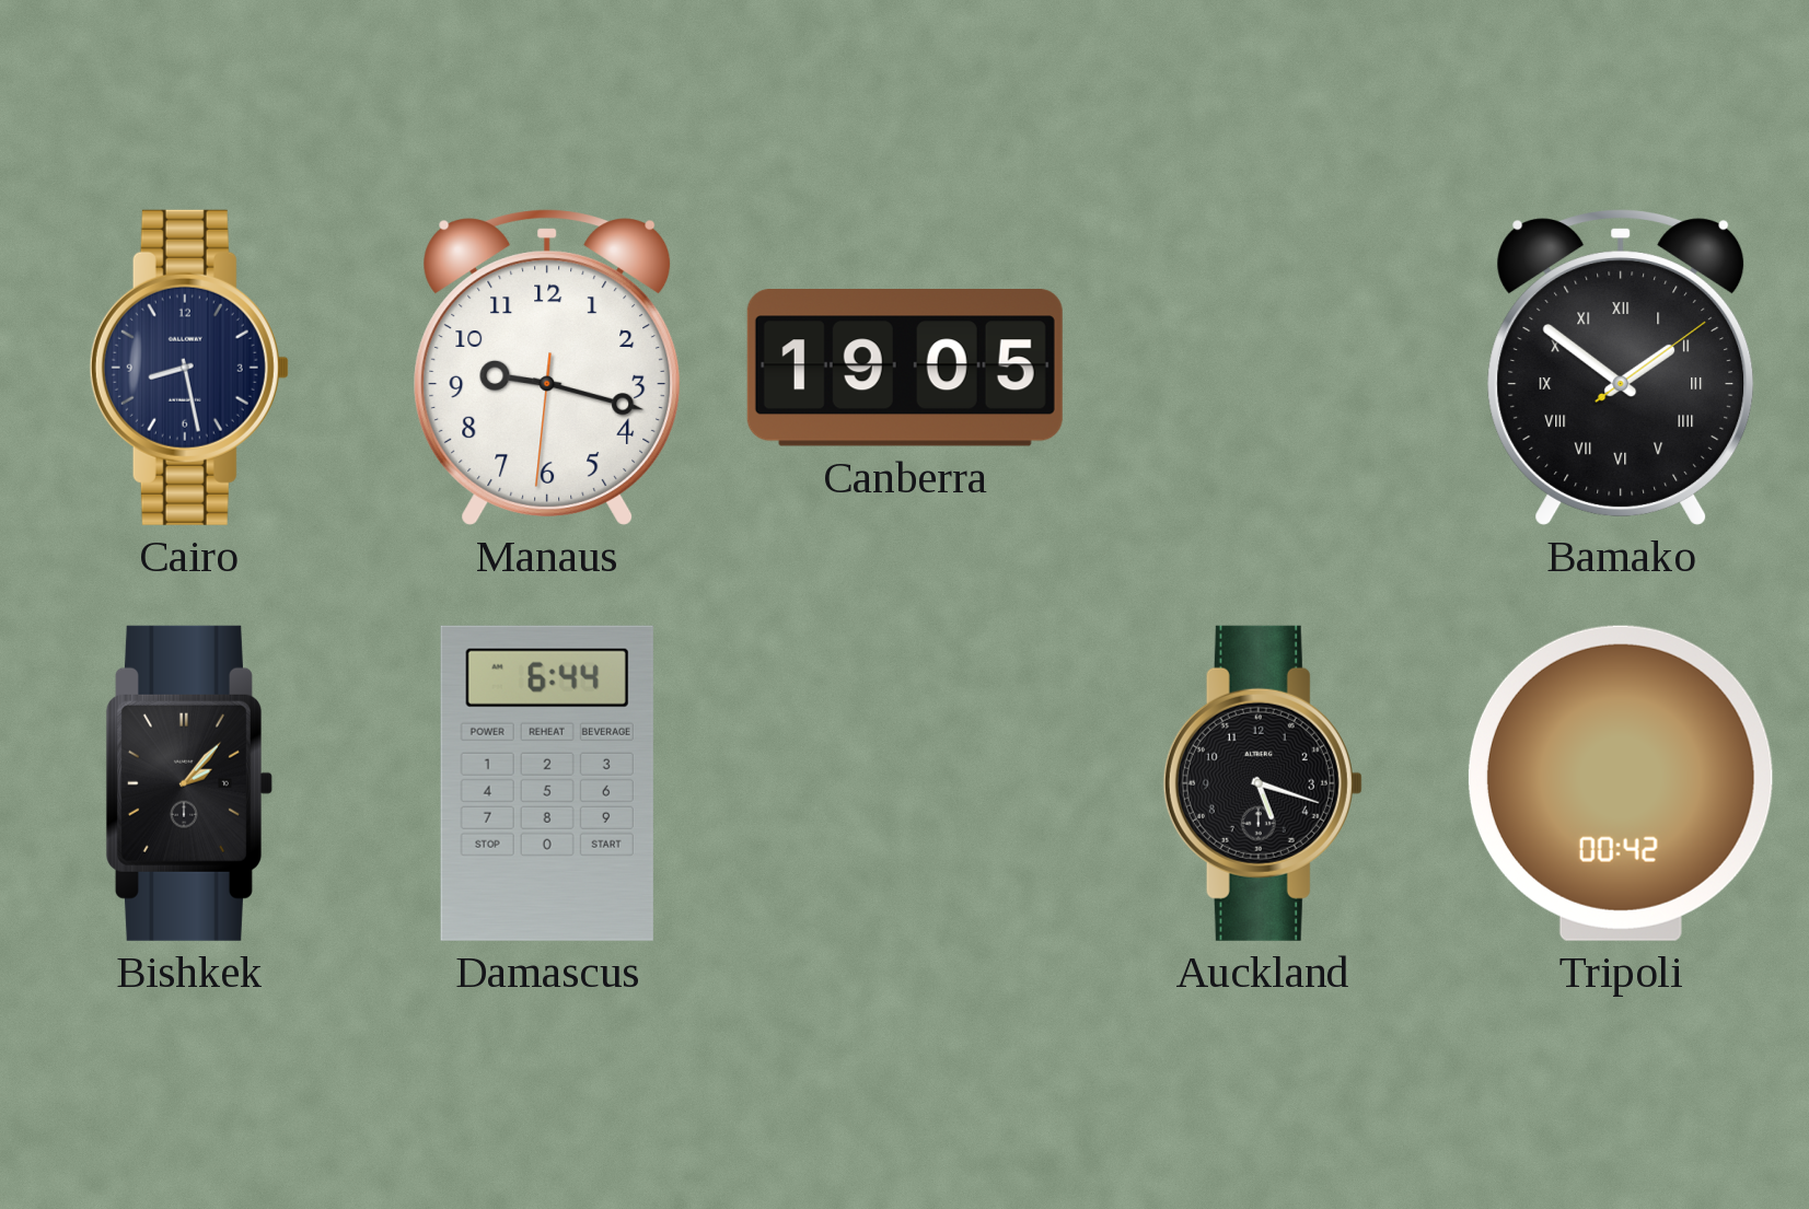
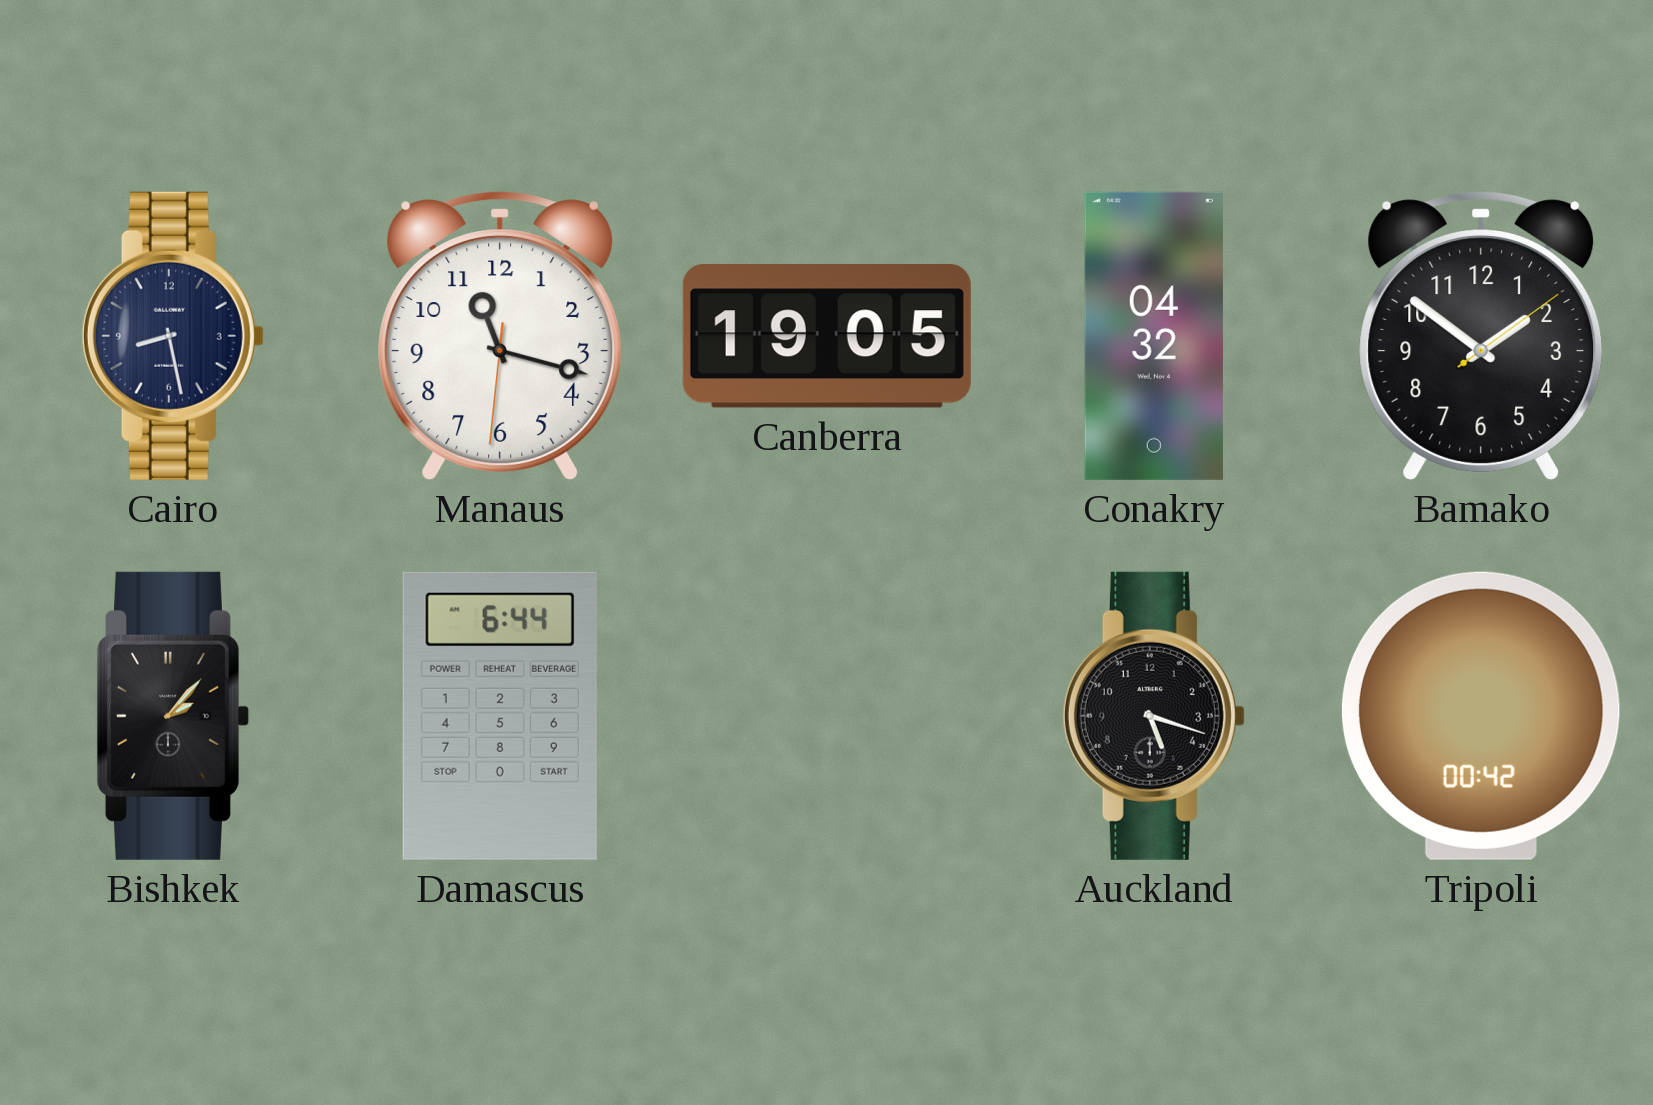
Manaus: 9:17 -> 11:17 (500, 336)
Conakry: none -> 04:32 (1154, 336)
Bamako numerals: Roman -> Arabic (1481, 336)
